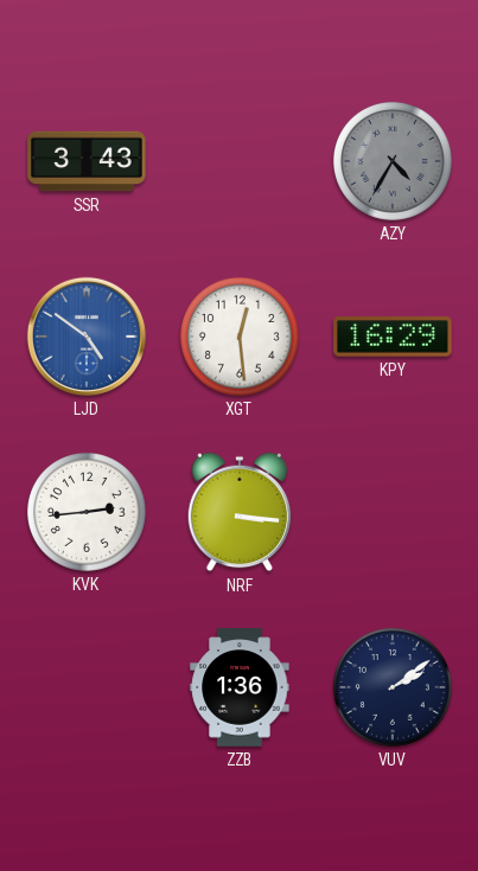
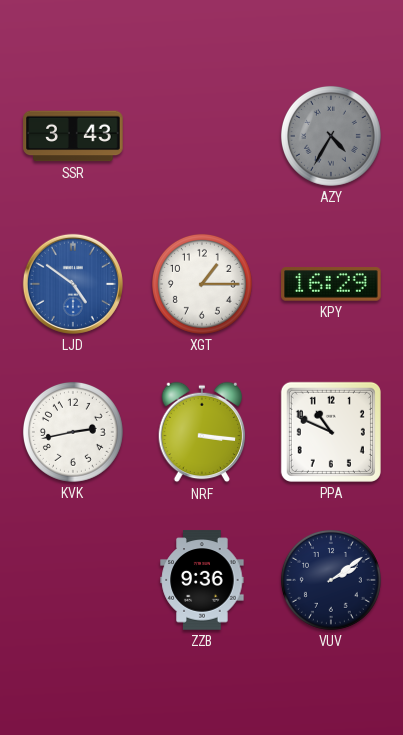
XGT: 12:29 -> 1:15 (202, 284)
KVK: 2:44 -> 2:43 (73, 432)
PPA: none -> 10:49 (331, 432)
ZZB: 1:36 -> 9:36 (202, 580)
